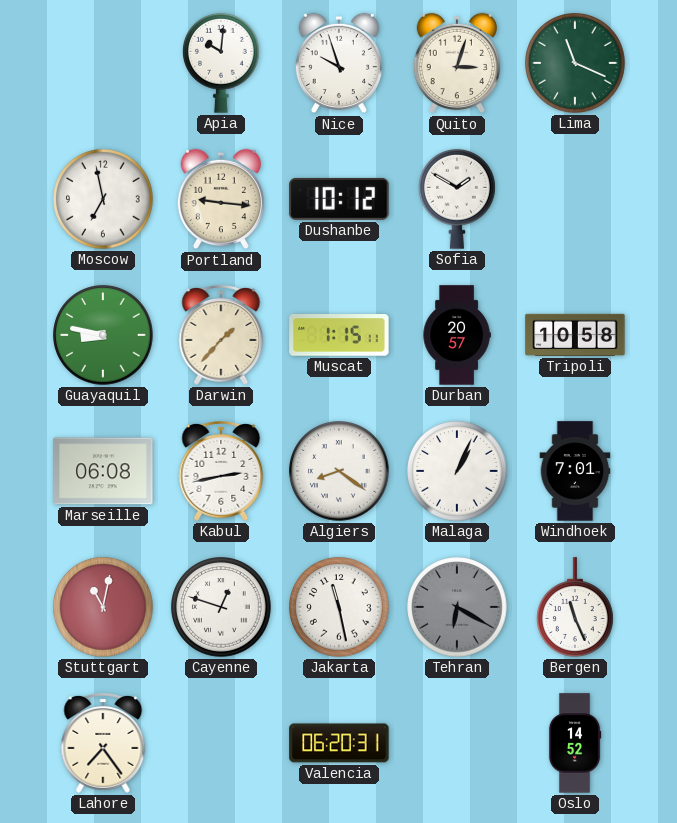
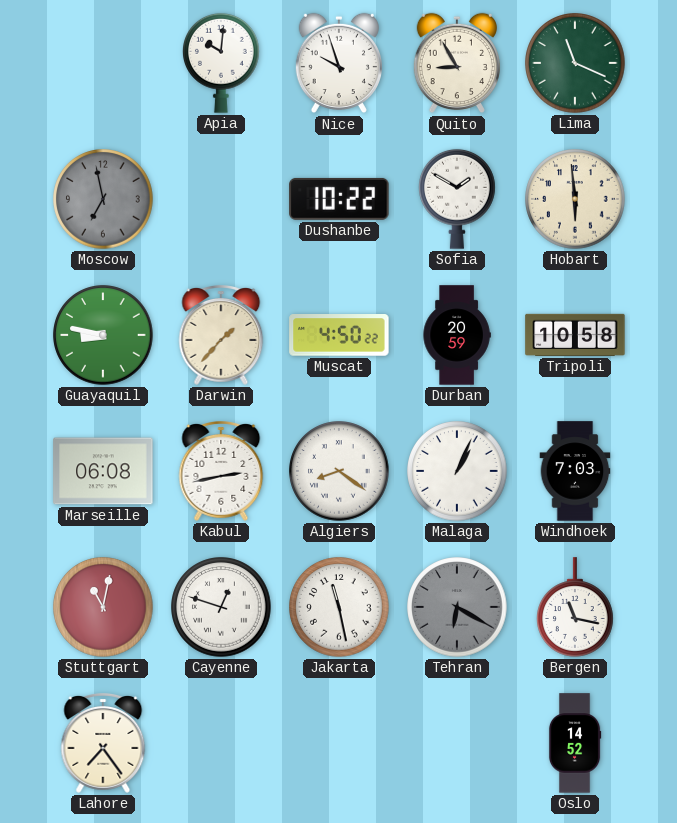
Quito: 3:03 -> 8:55 (457, 63)
Moscow dial: white -> grey (103, 199)
Portland: 9:16 -> none (221, 199)
Dushanbe: 10:12 -> 10:22 (339, 199)
Hobart: none -> 5:59 (575, 199)
Muscat: 1:15 -> 4:50 (339, 335)
Durban: 20:57 -> 20:59 (457, 335)
Windhoek: 7:01 -> 7:03 (575, 471)
Bergen: 11:26 -> 11:17 (576, 607)
Valencia: 06:20 -> none (339, 743)
